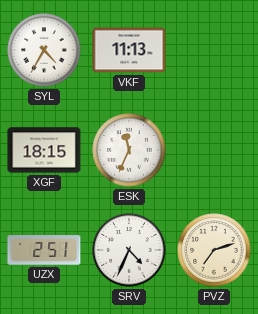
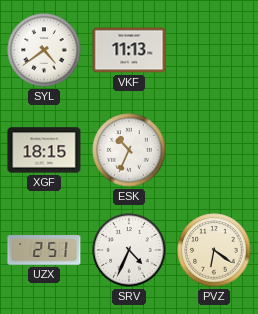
SYL: 4:35 -> 4:39 (44, 50)
ESK: 11:34 -> 10:34 (129, 150)
PVZ: 7:12 -> 6:21 (214, 250)
